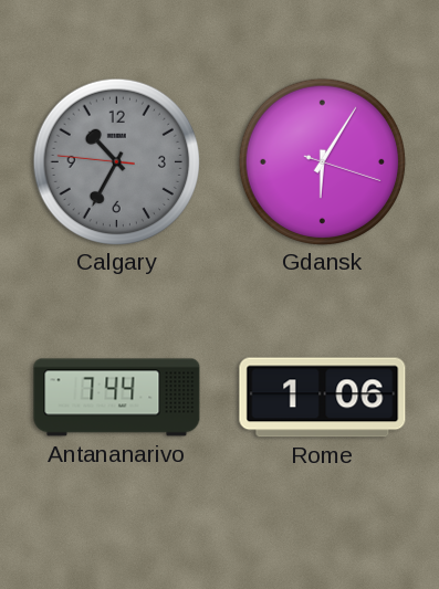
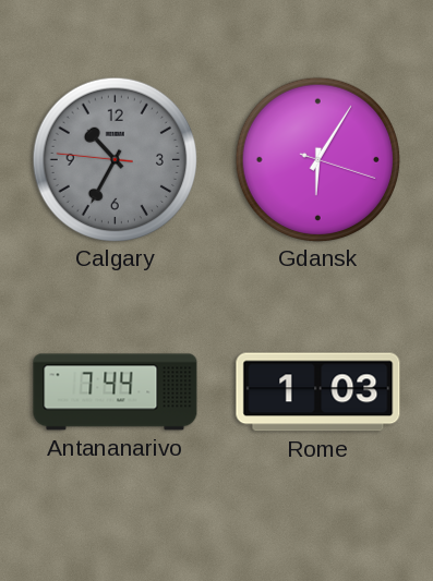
Rome: 1:06 -> 1:03 (318, 392)
